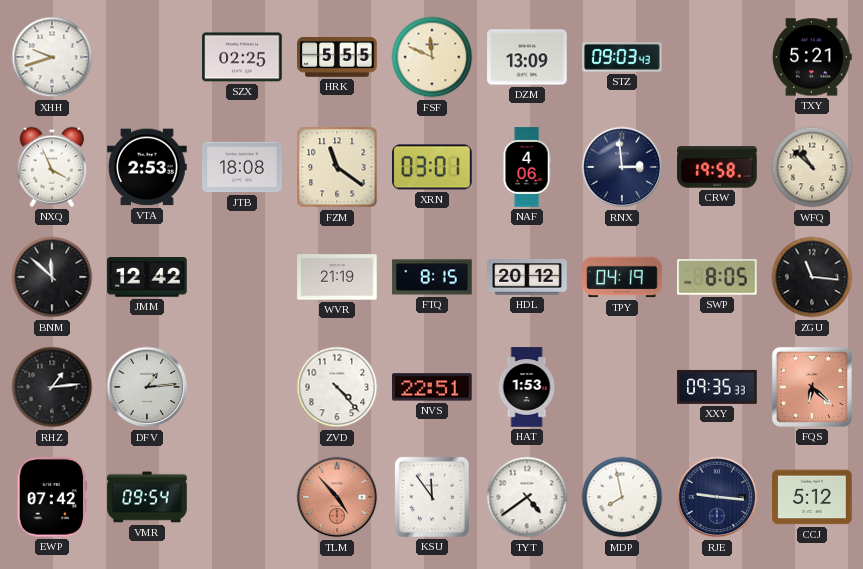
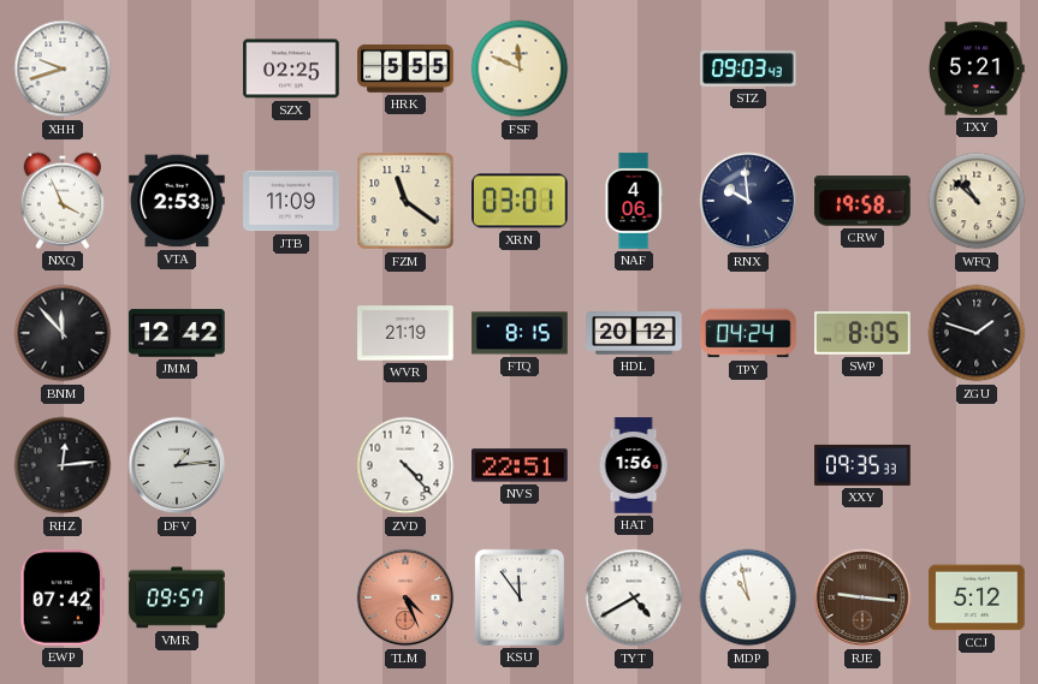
DZM: 13:09 -> none (527, 57)
JTB: 18:08 -> 11:09 (291, 201)
RNX: 2:59 -> 9:59 (748, 201)
BNM: 11:52 -> 11:53 (63, 333)
TPY: 04:19 -> 04:24 (748, 333)
ZGU: 11:16 -> 1:48 (977, 333)
RHZ: 1:14 -> 12:14 (63, 465)
HAT: 1:53 -> 1:56 (634, 465)
FQS: 6:22 -> none (812, 387)
VMR: 09:54 -> 09:57 (177, 597)
TLM: 4:53 -> 4:26 (405, 597)
TYT: 4:39 -> 4:40 (634, 597)
MDP: 7:58 -> 10:58 (748, 597)
RJE dial: navy -> brown (862, 597)
